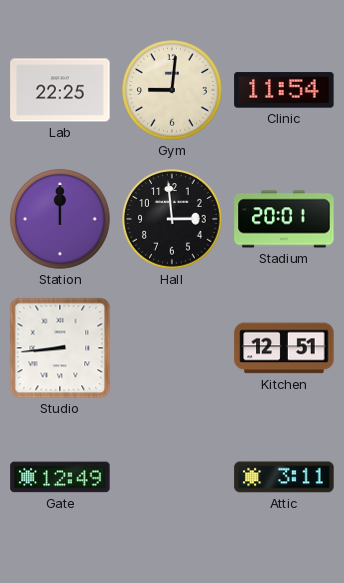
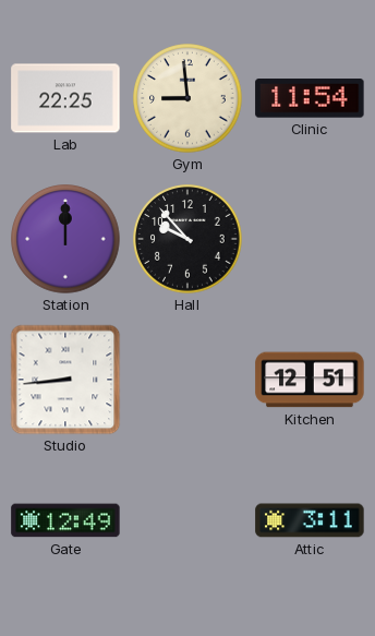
Gym: 9:01 -> 8:59 (187, 98)
Hall: 2:59 -> 9:53 (187, 239)
Stadium: 20:01 -> none (284, 219)
